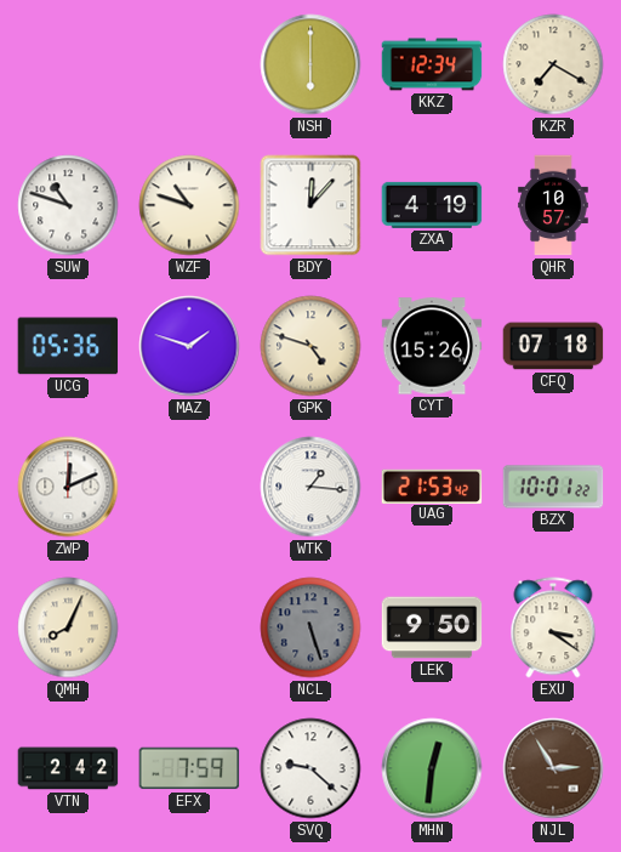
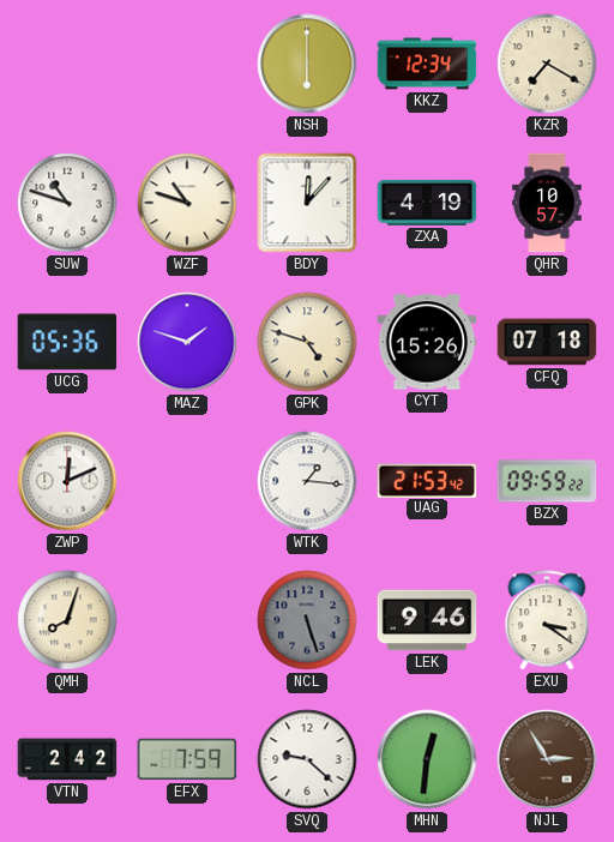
BZX: 10:01 -> 09:59 (547, 481)
QMH: 8:04 -> 8:03 (67, 620)
LEK: 9:50 -> 9:46 (427, 620)
